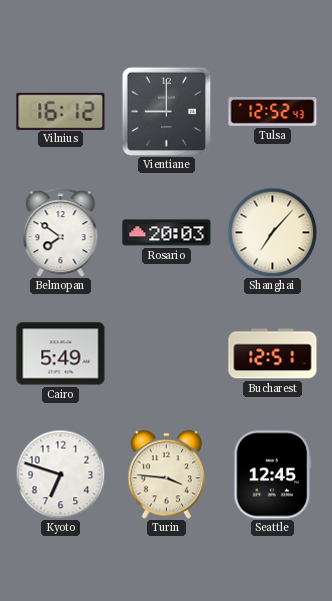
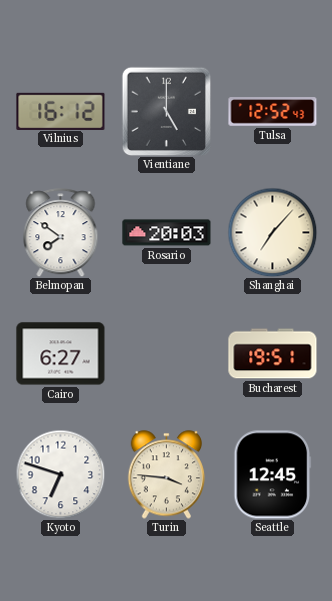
Vientiane: 9:00 -> 5:00 (166, 111)
Cairo: 5:49 -> 6:27 (61, 354)
Bucharest: 12:51 -> 19:51 (273, 354)
